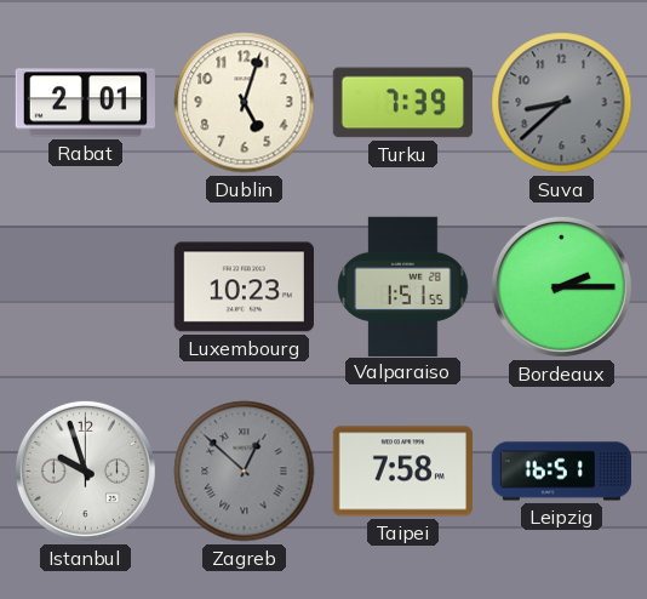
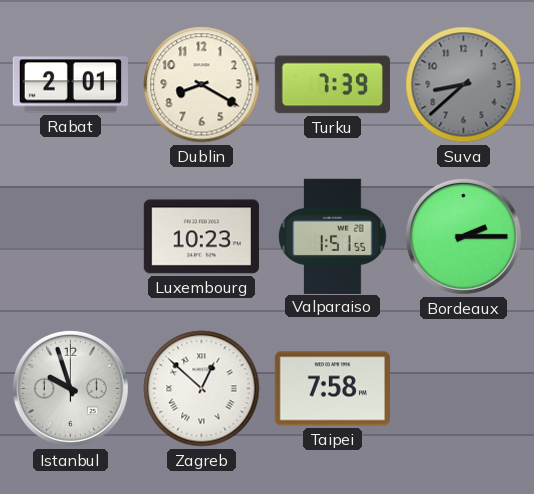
Dublin: 5:03 -> 8:20 (202, 85)
Zagreb dial: grey -> white (202, 389)
Leipzig: 16:51 -> none (561, 472)
